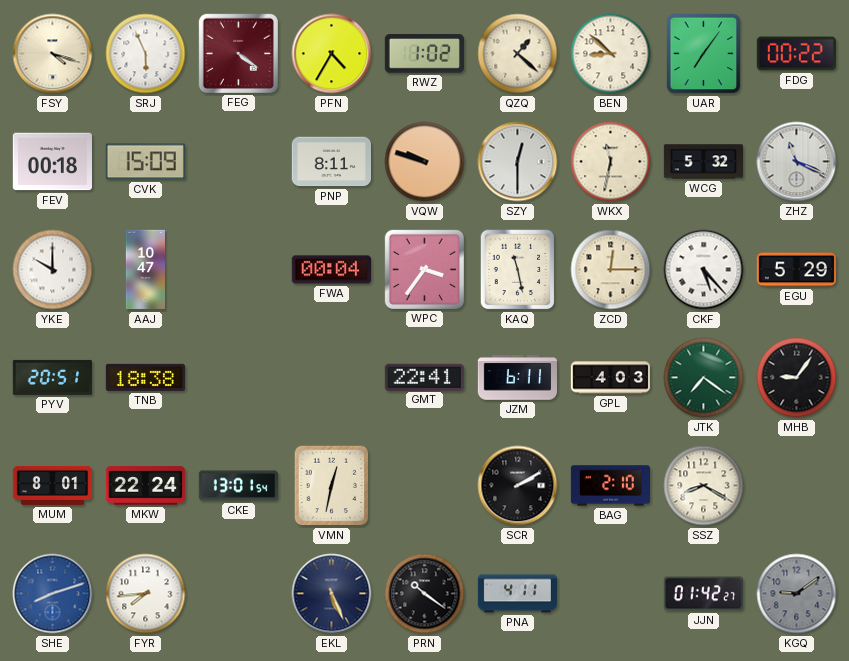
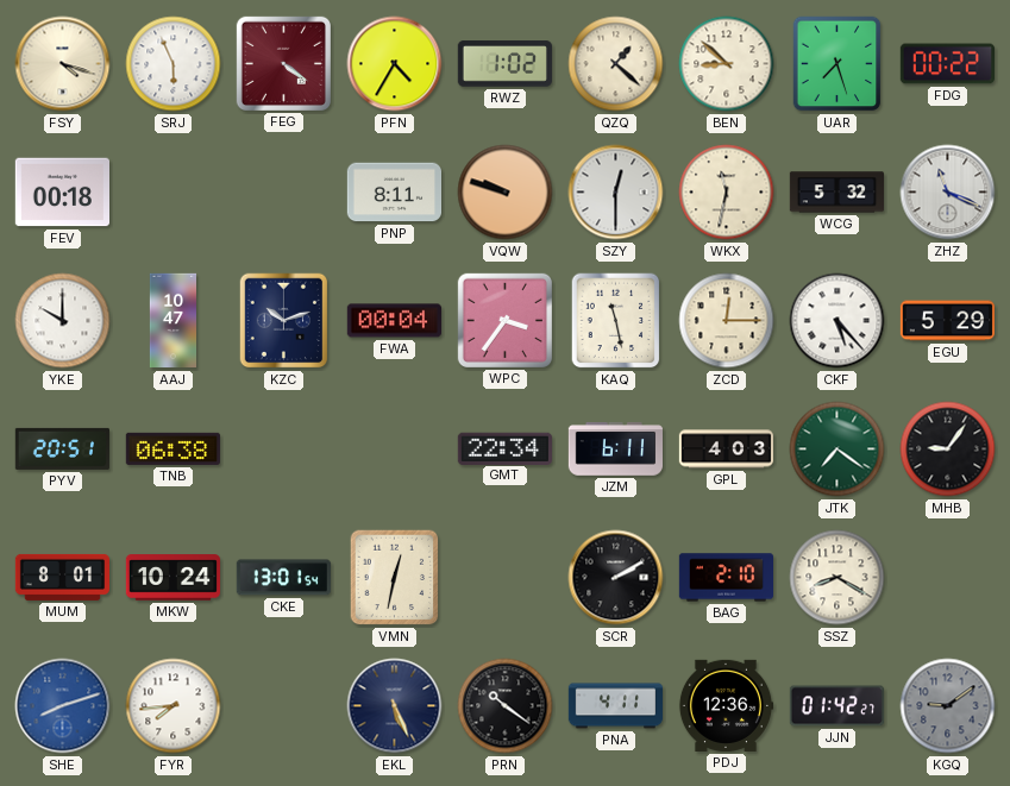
UAR: 7:06 -> 7:27 (838, 64)
CVK: 15:09 -> none (145, 162)
KZC: none -> 10:12 (284, 321)
TNB: 18:38 -> 06:38 (172, 448)
GMT: 22:41 -> 22:34 (504, 448)
MKW: 22:24 -> 10:24 (172, 578)
PDJ: none -> 12:36 (724, 705)
